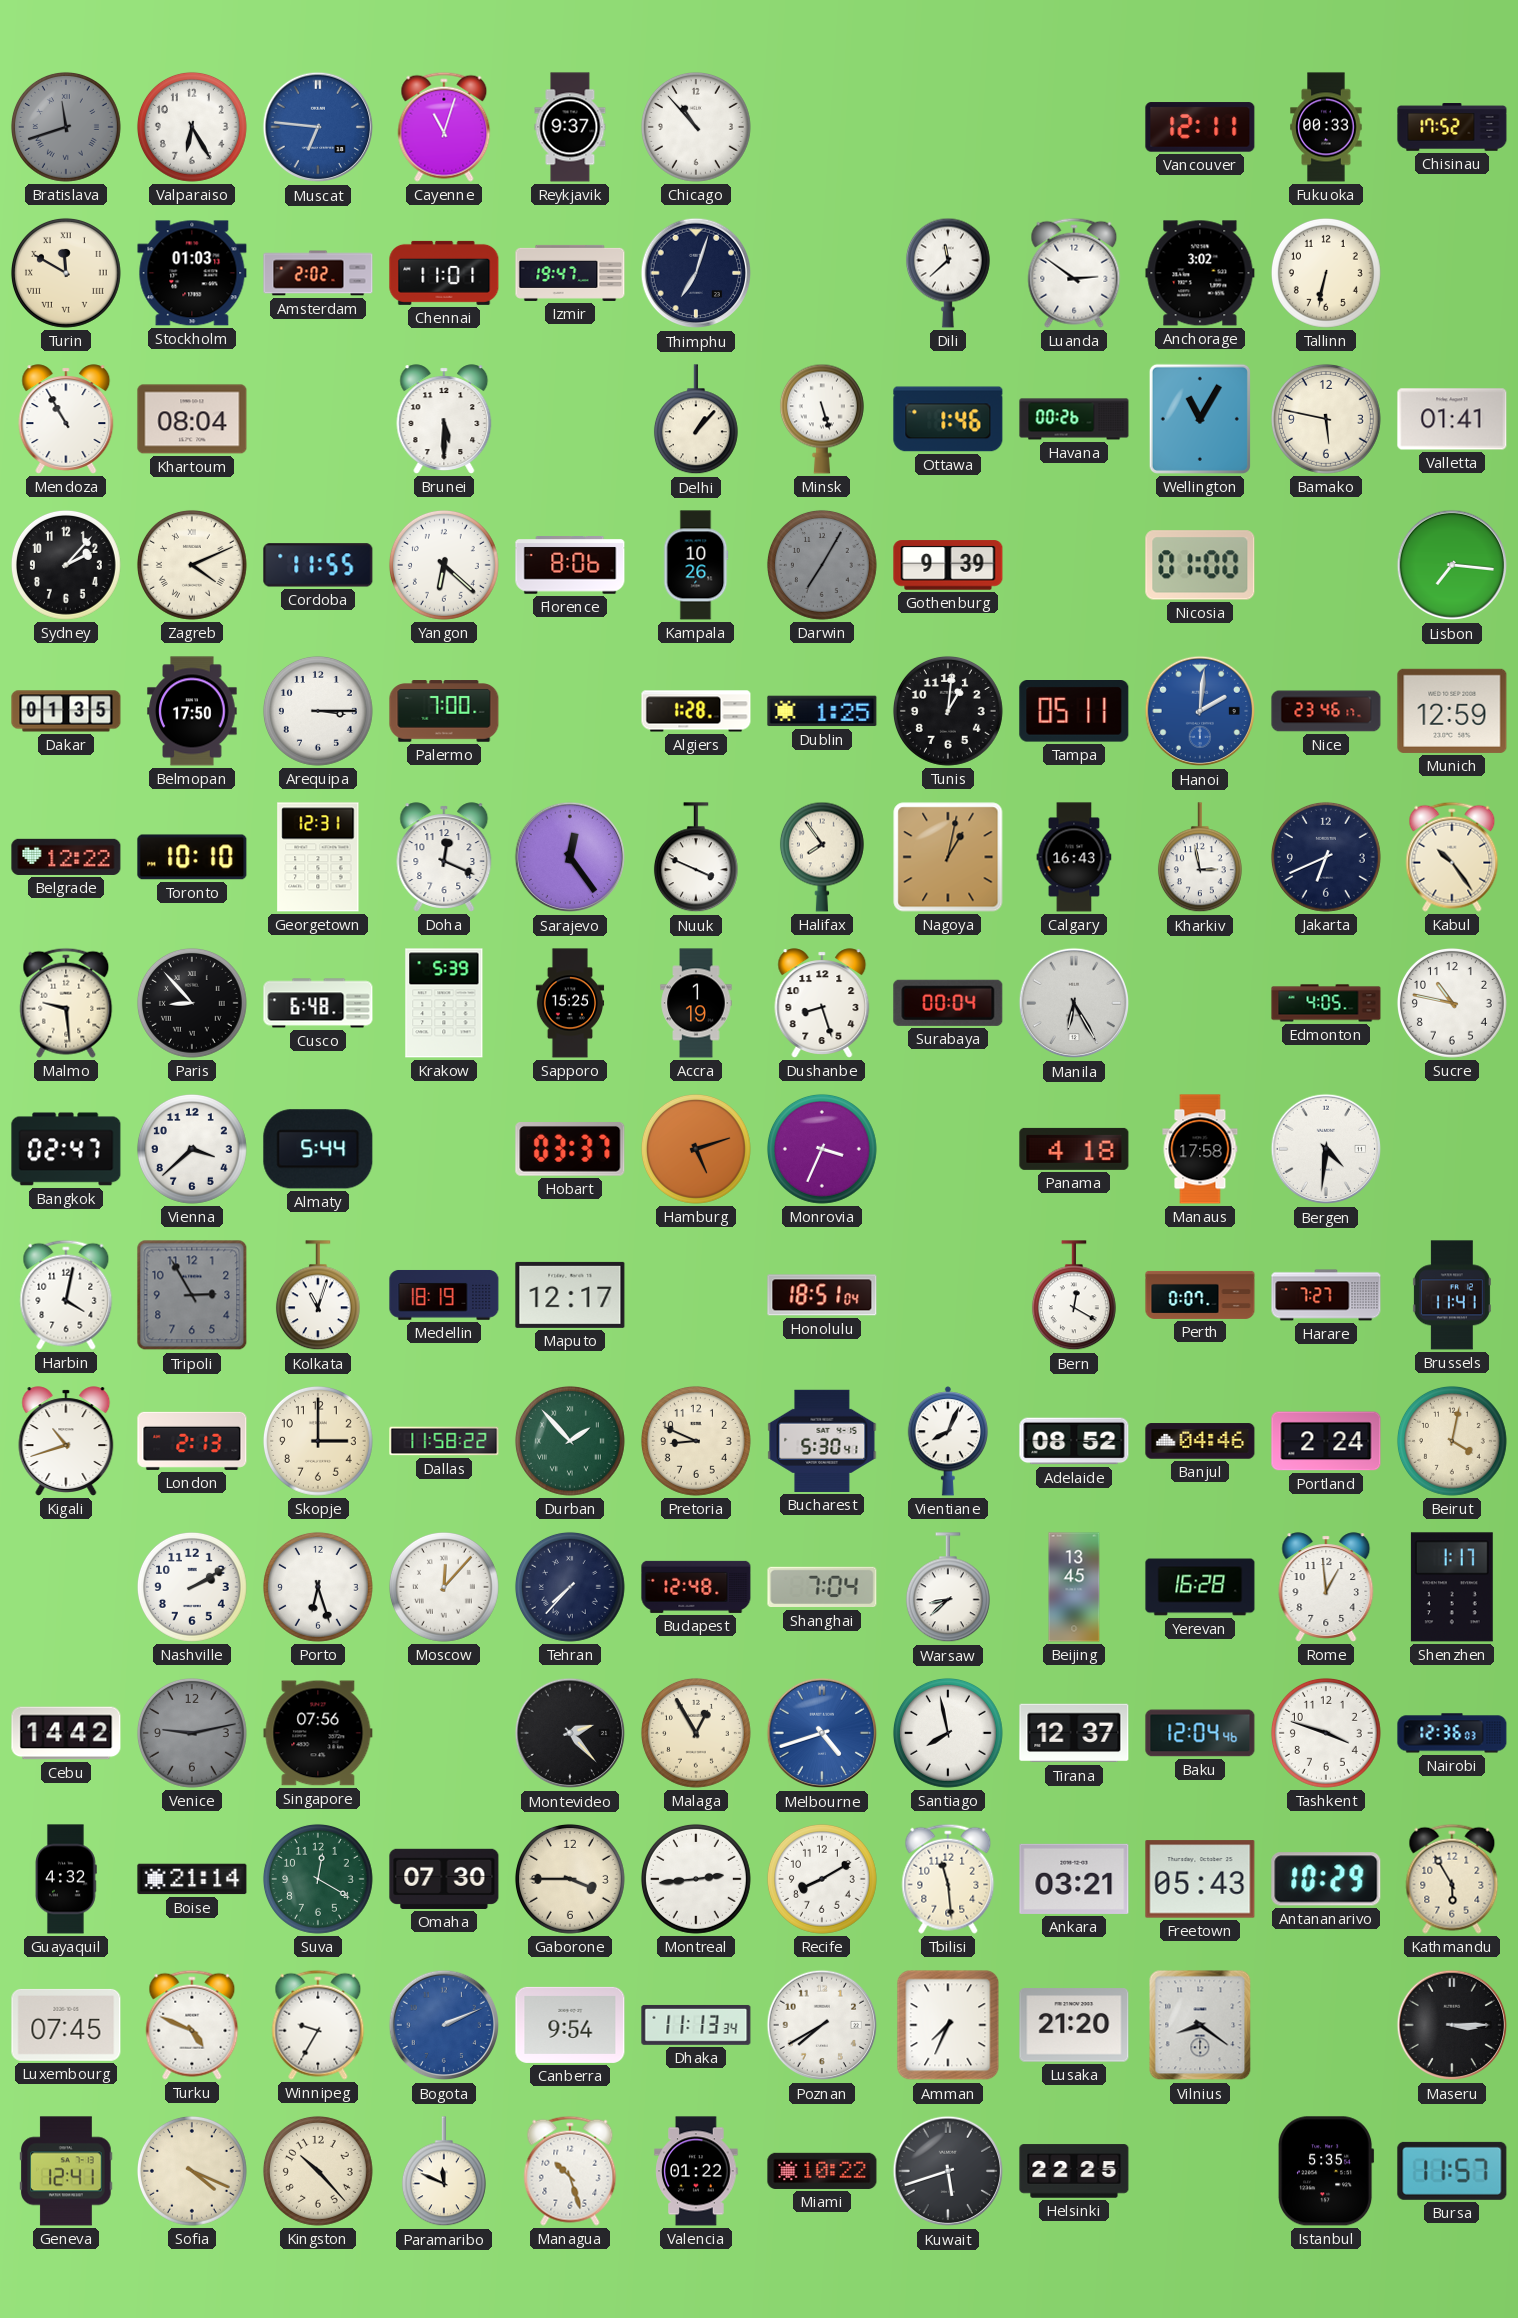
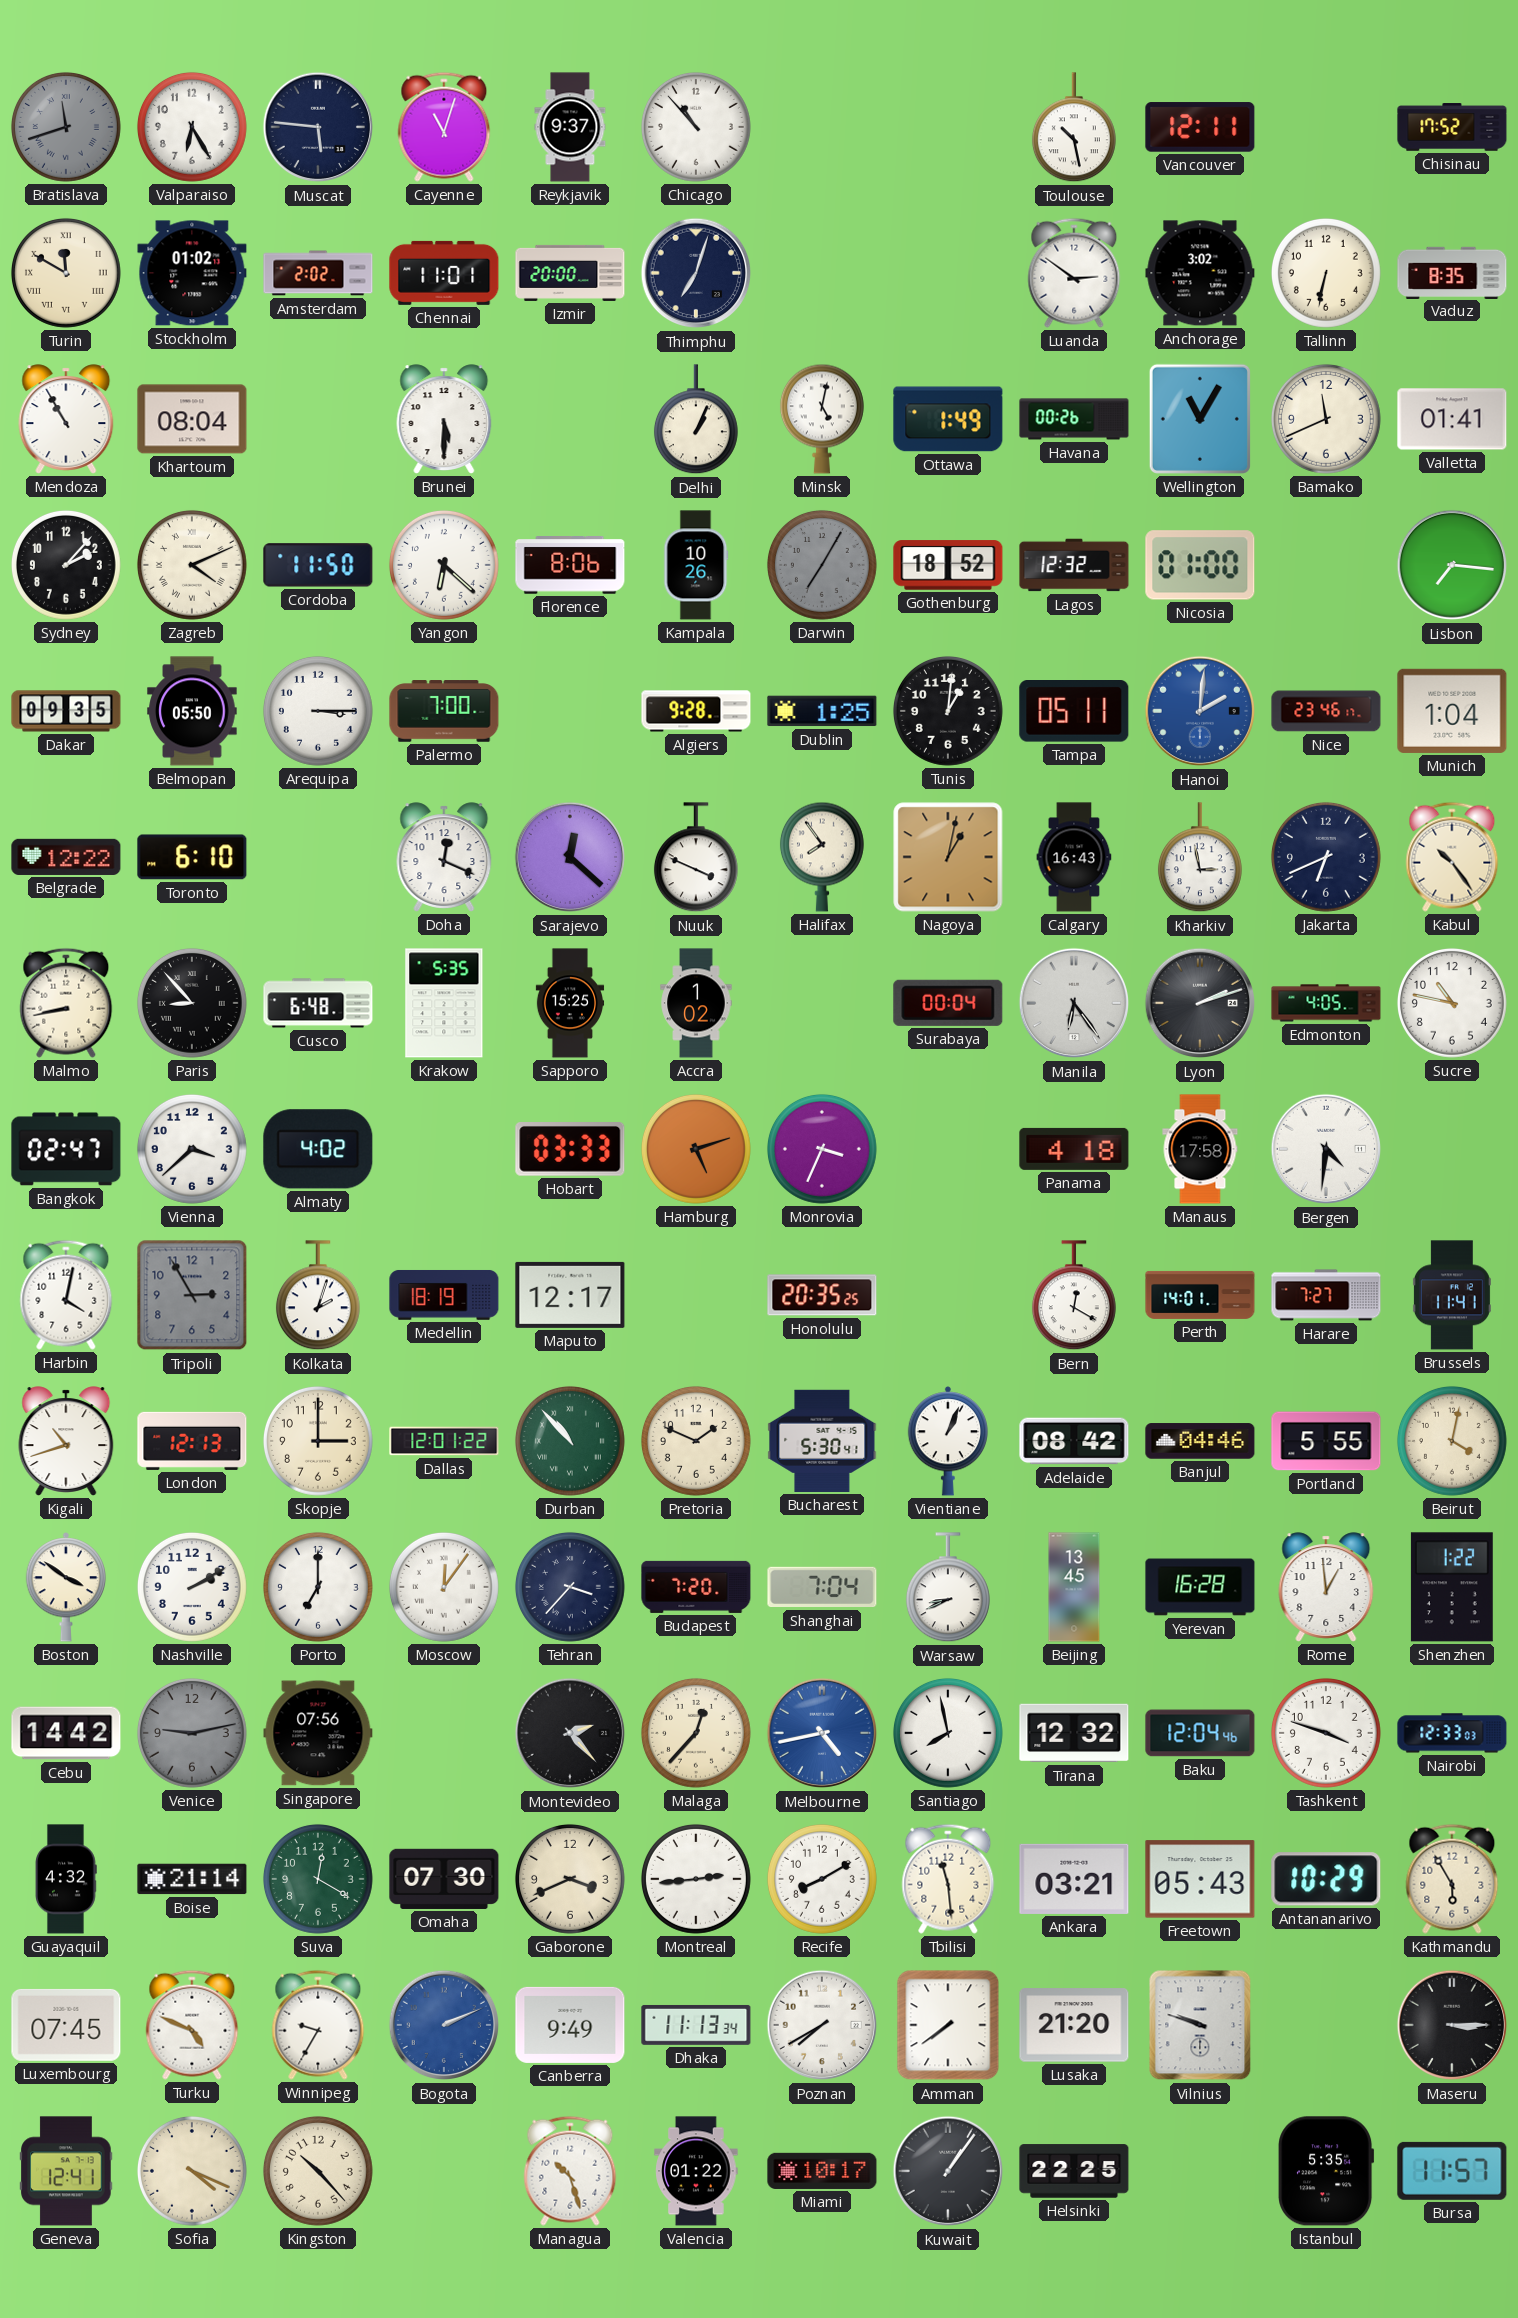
Muscat: 6:46 -> 5:46 (318, 127)
Muscat dial: blue -> navy (318, 127)
Toulouse: none -> 10:28 (1074, 128)
Fukuoka: 00:33 -> none (1326, 127)
Stockholm: 01:03 -> 01:02 (192, 273)
Izmir: 19:47 -> 20:00 (570, 273)
Dili: 11:38 -> none (948, 273)
Vaduz: none -> 8:35 (1452, 272)
Delhi: 1:07 -> 1:04 (696, 420)
Minsk: 5:27 -> 5:02 (822, 419)
Ottawa: 1:46 -> 1:49 (948, 419)
Bamako: 5:47 -> 11:41 (1326, 419)
Cordoba: 11:55 -> 11:50 (318, 565)
Gothenburg: 9:39 -> 18:52 (948, 565)
Lagos: none -> 12:32 (1074, 565)
Dakar: 01:35 -> 09:35 (66, 711)
Belmopan: 17:50 -> 05:50 (192, 711)
Algiers: 1:28 -> 9:28 (696, 711)
Munich: 12:59 -> 1:04 (1452, 711)
Toronto: 10:10 -> 6:10 (192, 857)
Georgetown: 12:31 -> none (318, 857)
Sarajevo: 12:24 -> 12:22 (570, 857)
Malmo: 9:29 -> 8:43 (66, 1003)
Krakow: 5:39 -> 5:35 (444, 1003)
Accra: 1:19 -> 1:02 (696, 1003)
Dushanbe: 8:27 -> none (822, 1003)
Manila: 6:25 -> 6:24 (1074, 1003)
Lyon: none -> 2:12 (1200, 1003)
Almaty: 5:44 -> 4:02 (318, 1149)
Hobart: 03:37 -> 03:33 (570, 1150)
Kolkata: 11:03 -> 2:03 (318, 1296)
Honolulu: 18:51 -> 20:35 (822, 1295)
Perth: 0:07 -> 14:01 (1200, 1295)
London: 2:13 -> 12:13 (192, 1441)
Dallas: 11:58 -> 12:01 (444, 1441)
Durban: 1:53 -> 10:53 (570, 1441)
Pretoria: 8:49 -> 1:49 (696, 1441)
Vientiane: 8:04 -> 1:04 (948, 1441)
Adelaide: 08:52 -> 08:42 (1074, 1441)
Portland: 2:24 -> 5:55 (1326, 1441)
Boston: none -> 3:51 (66, 1587)
Porto: 6:27 -> 7:00 (318, 1587)
Moscow: 12:07 -> 12:06 (444, 1587)
Tehran: 7:37 -> 3:37 (570, 1587)
Budapest: 12:48 -> 7:20 (696, 1587)
Warsaw: 8:38 -> 8:41 (948, 1588)
Shenzhen: 1:17 -> 1:22 (1452, 1587)
Malaga: 12:55 -> 12:37 (696, 1733)
Melbourne: 4:42 -> 4:43 (822, 1733)
Tirana: 12:37 -> 12:32 (1074, 1733)
Nairobi: 12:36 -> 12:33 (1452, 1733)
Gaborone: 3:45 -> 3:41 (570, 1879)
Canberra: 9:54 -> 9:49 (570, 2025)
Amman: 7:34 -> 7:39 (948, 2025)
Vilnius: 8:21 -> 9:48 (1200, 2025)
Paramaribo: 11:49 -> none (444, 2172)
Miami: 10:22 -> 10:17 (822, 2171)
Kuwait: 5:42 -> 1:06 (948, 2171)
